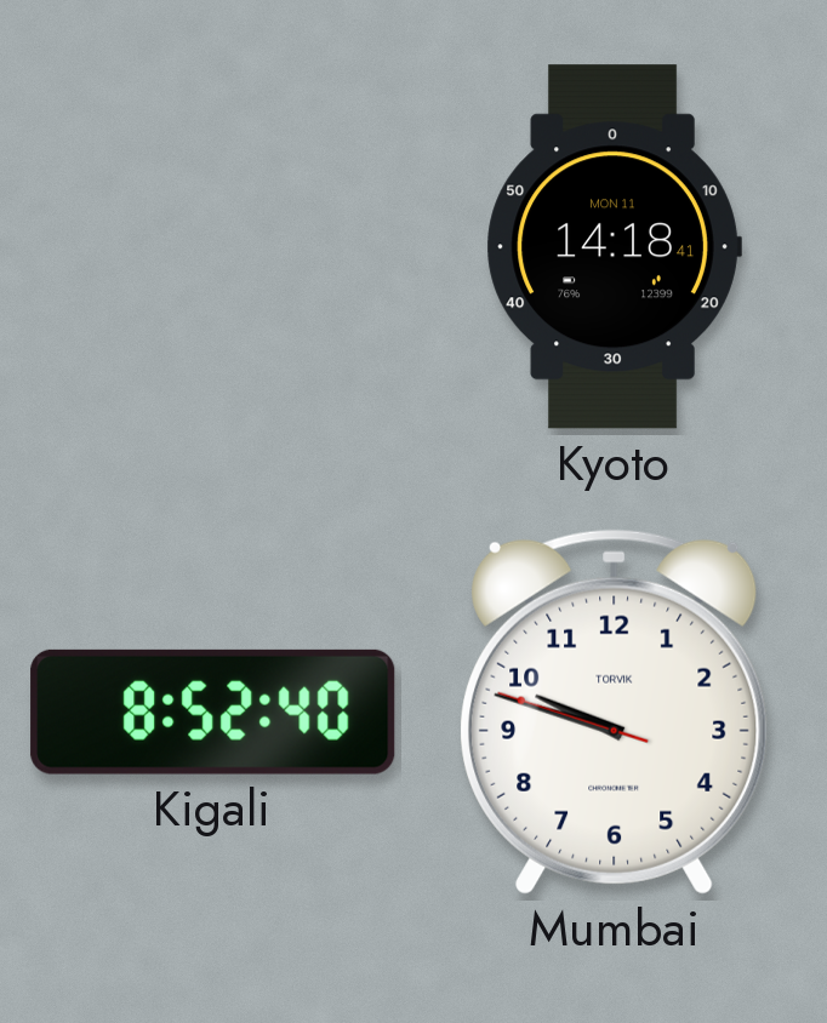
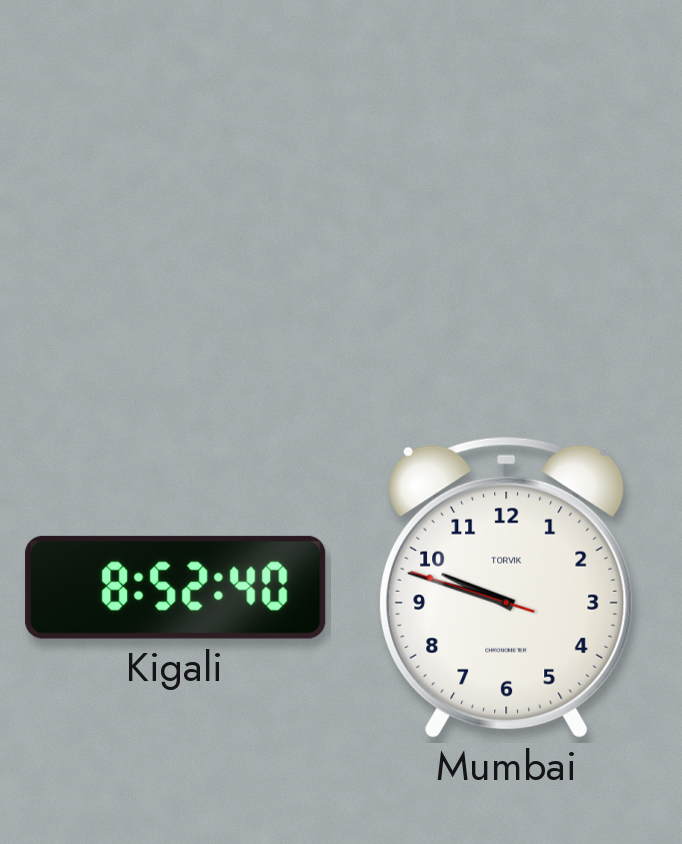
Kyoto: 14:18 -> none (614, 247)
